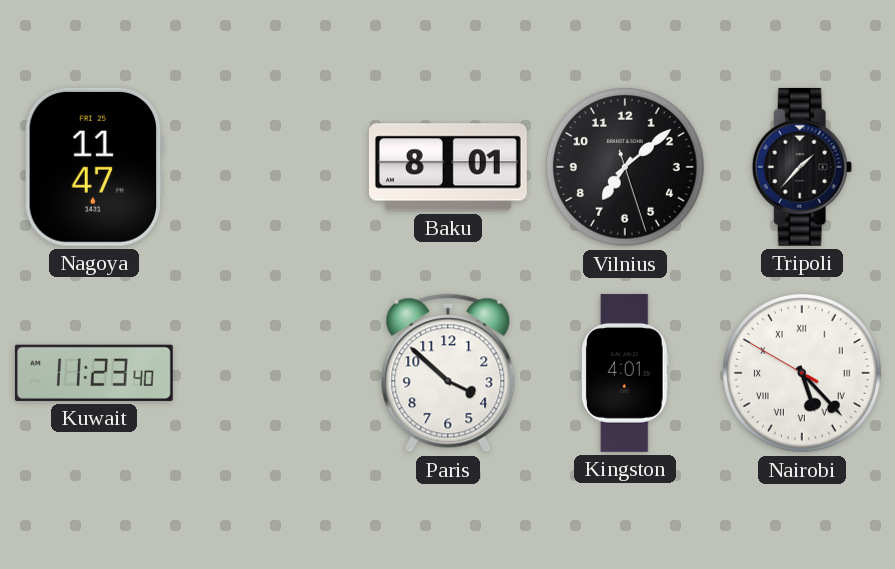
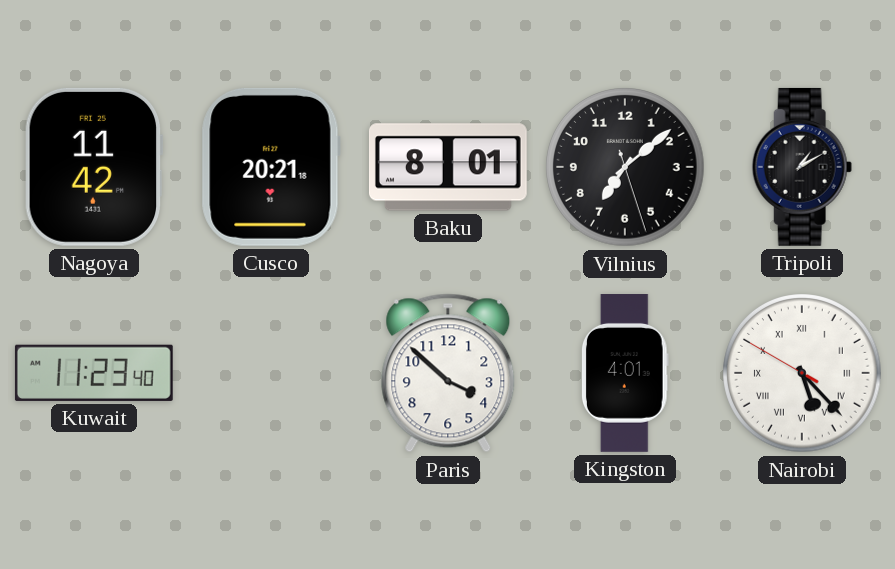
Nagoya: 11:47 -> 11:42 (94, 167)
Cusco: none -> 20:21 (271, 167)
Tripoli: 1:37 -> 1:10 (802, 167)
